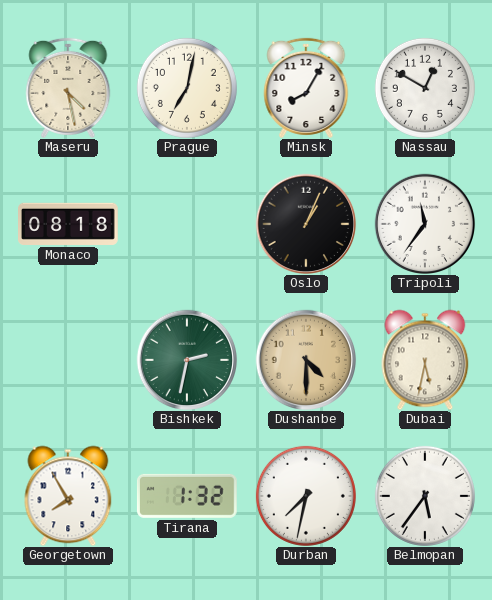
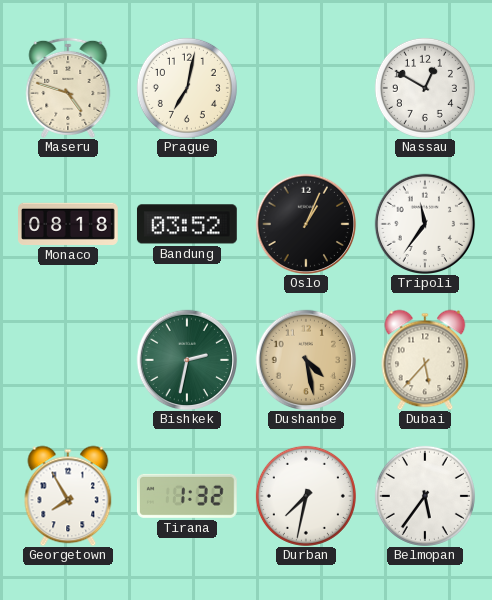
Maseru: 4:28 -> 4:48 (68, 88)
Minsk: 8:05 -> none (306, 88)
Bandung: none -> 03:52 (187, 224)
Dushanbe: 4:30 -> 4:28 (306, 360)
Dubai: 5:32 -> 5:37 (425, 360)
